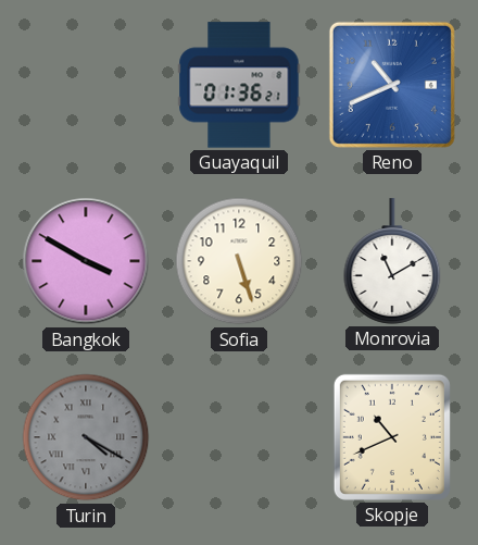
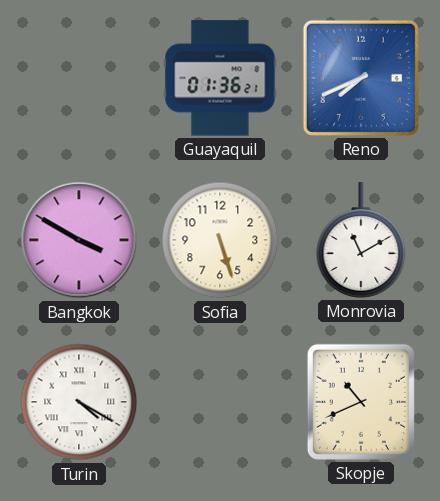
Reno: 10:41 -> 7:41 (361, 78)
Turin dial: grey -> white (79, 402)
